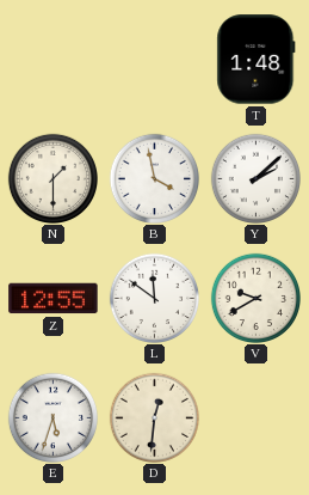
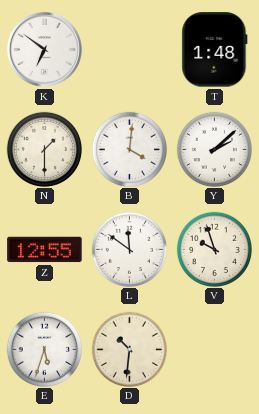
K: none -> 6:51 (45, 50)
B: 3:58 -> 4:01 (129, 149)
V: 9:40 -> 9:57 (214, 249)
D: 12:31 -> 10:31 (129, 349)
